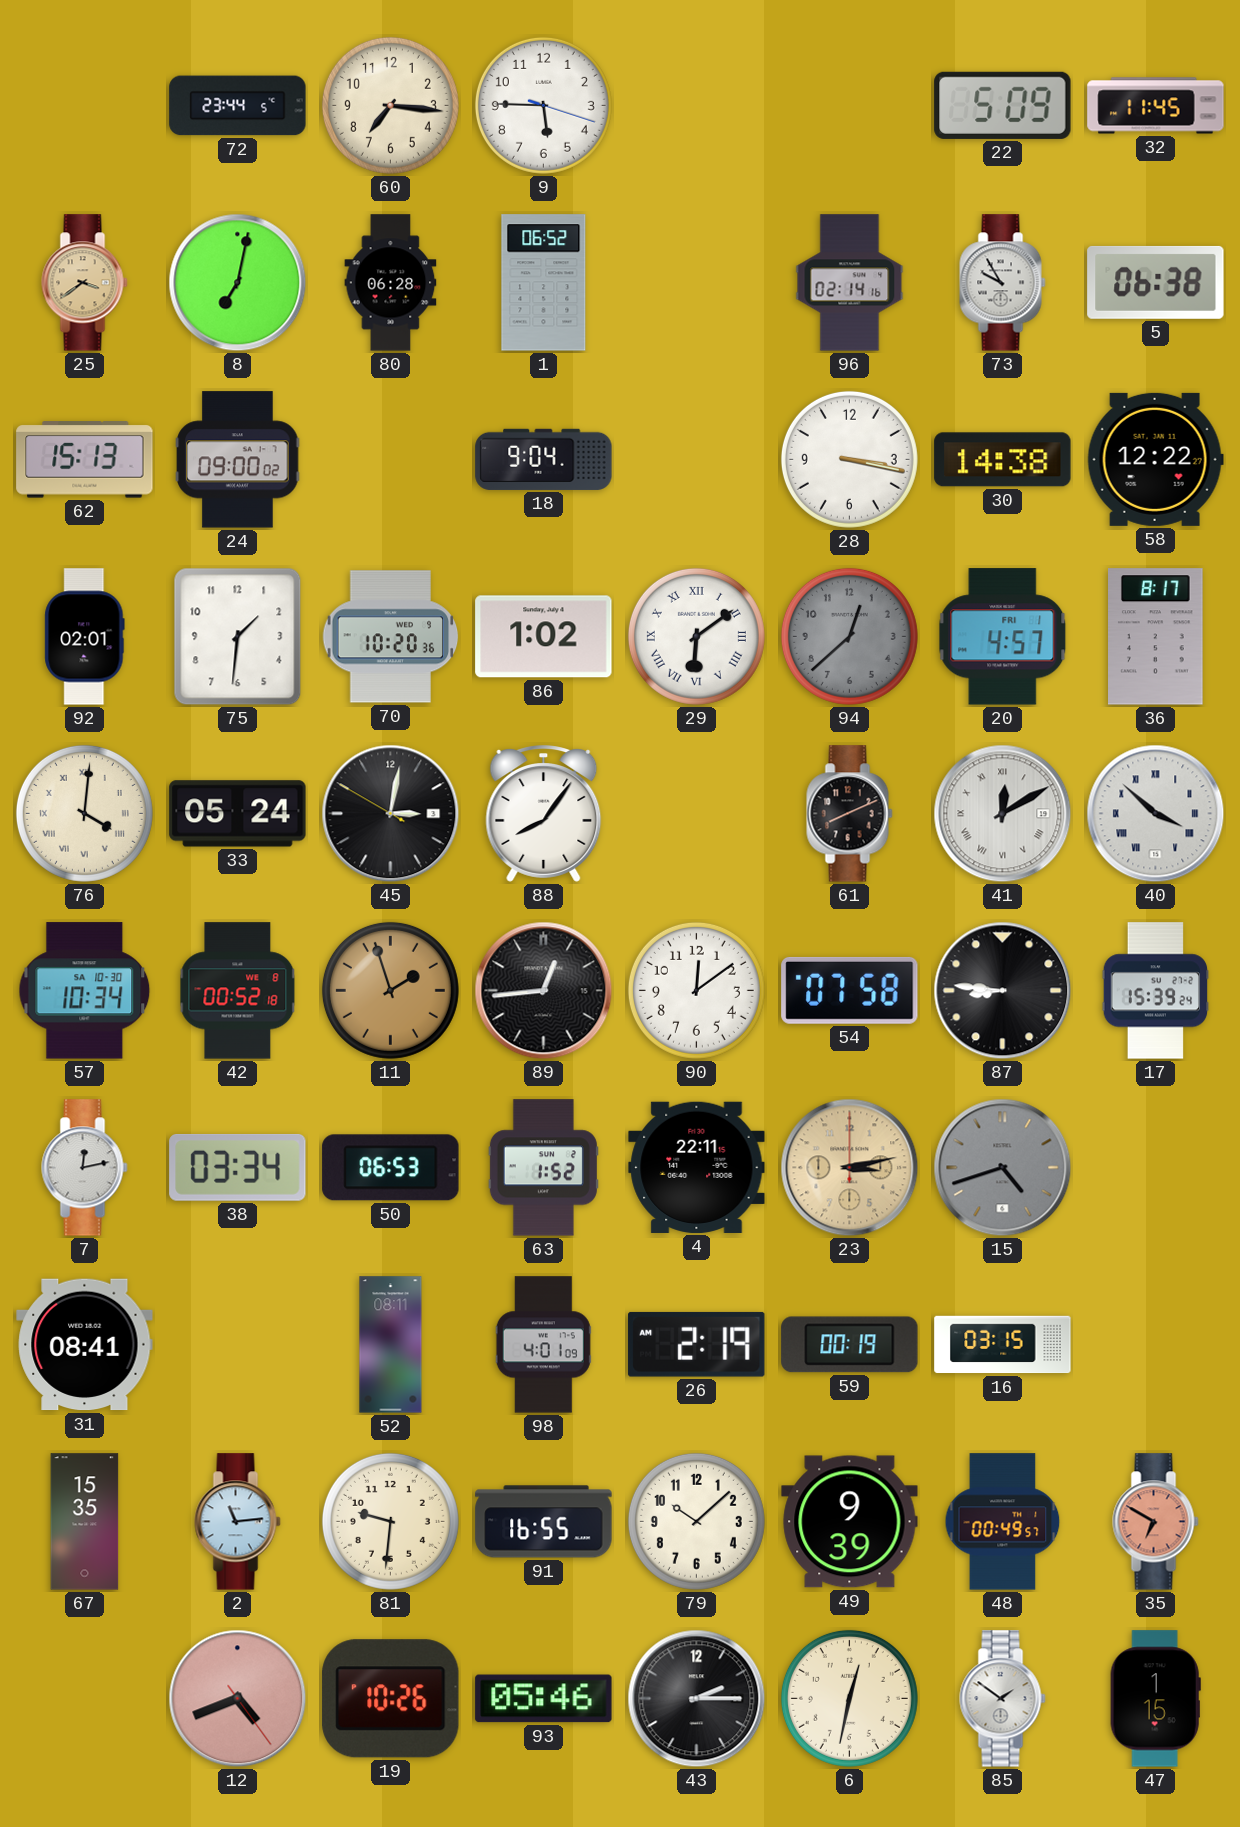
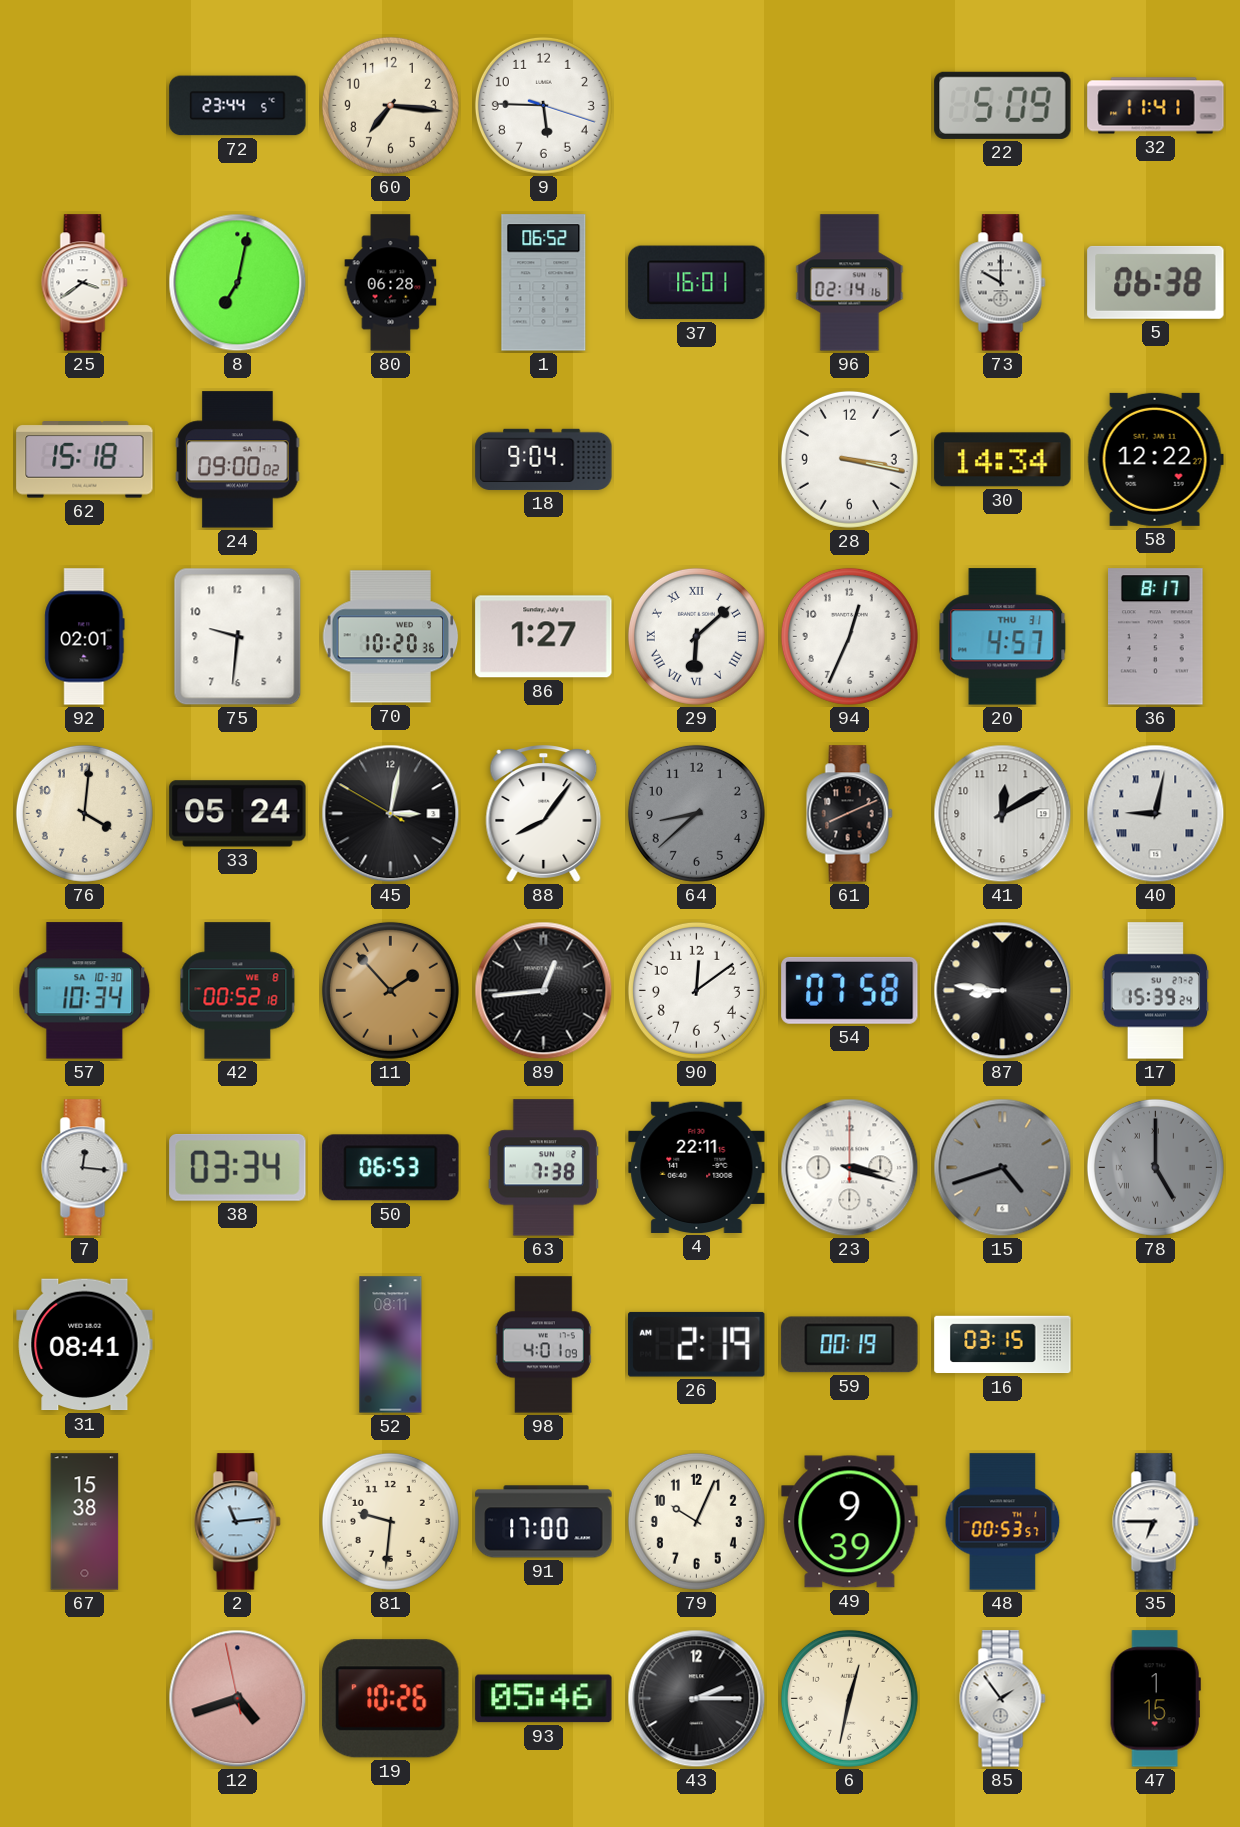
32: 11:45 -> 11:41 (1156, 106)
25 dial: champagne -> white (85, 283)
37: none -> 16:01 (697, 283)
73: 9:55 -> 10:00 (1003, 283)
62: 15:13 -> 15:18 (85, 460)
30: 14:38 -> 14:34 (1003, 460)
75: 1:31 -> 9:31 (238, 637)
86: 1:02 -> 1:27 (544, 637)
29: 6:09 -> 6:08 (696, 636)
94: 12:38 -> 12:34 (849, 636)
94 dial: grey -> white (849, 636)
20 date: FRI 1 -> THU 31 (1003, 637)
76 numerals: Roman -> Arabic (84, 813)
64: none -> 8:38 (696, 813)
41 numerals: Roman -> Arabic (1003, 814)
40: 3:52 -> 9:02 (1156, 814)
11: 1:57 -> 1:53 (390, 990)
7: 12:13 -> 12:16 (85, 1168)
63: 1:52 -> 7:38 (543, 1168)
23: 3:13 -> 3:18 (850, 1168)
23 dial: champagne -> white (850, 1168)
78: none -> 5:00 (1155, 1167)
67: 15:35 -> 15:38 (85, 1522)
91: 16:55 -> 17:00 (544, 1522)
79: 10:08 -> 10:04 (696, 1521)
48: 00:49 -> 00:53 (1003, 1522)
35: 6:50 -> 6:45 (1156, 1522)
35 dial: salmon -> white (1156, 1522)
12: 4:41:24 -> 4:41:58 (238, 1699)
85: 1:51 -> 1:54 (1003, 1699)
